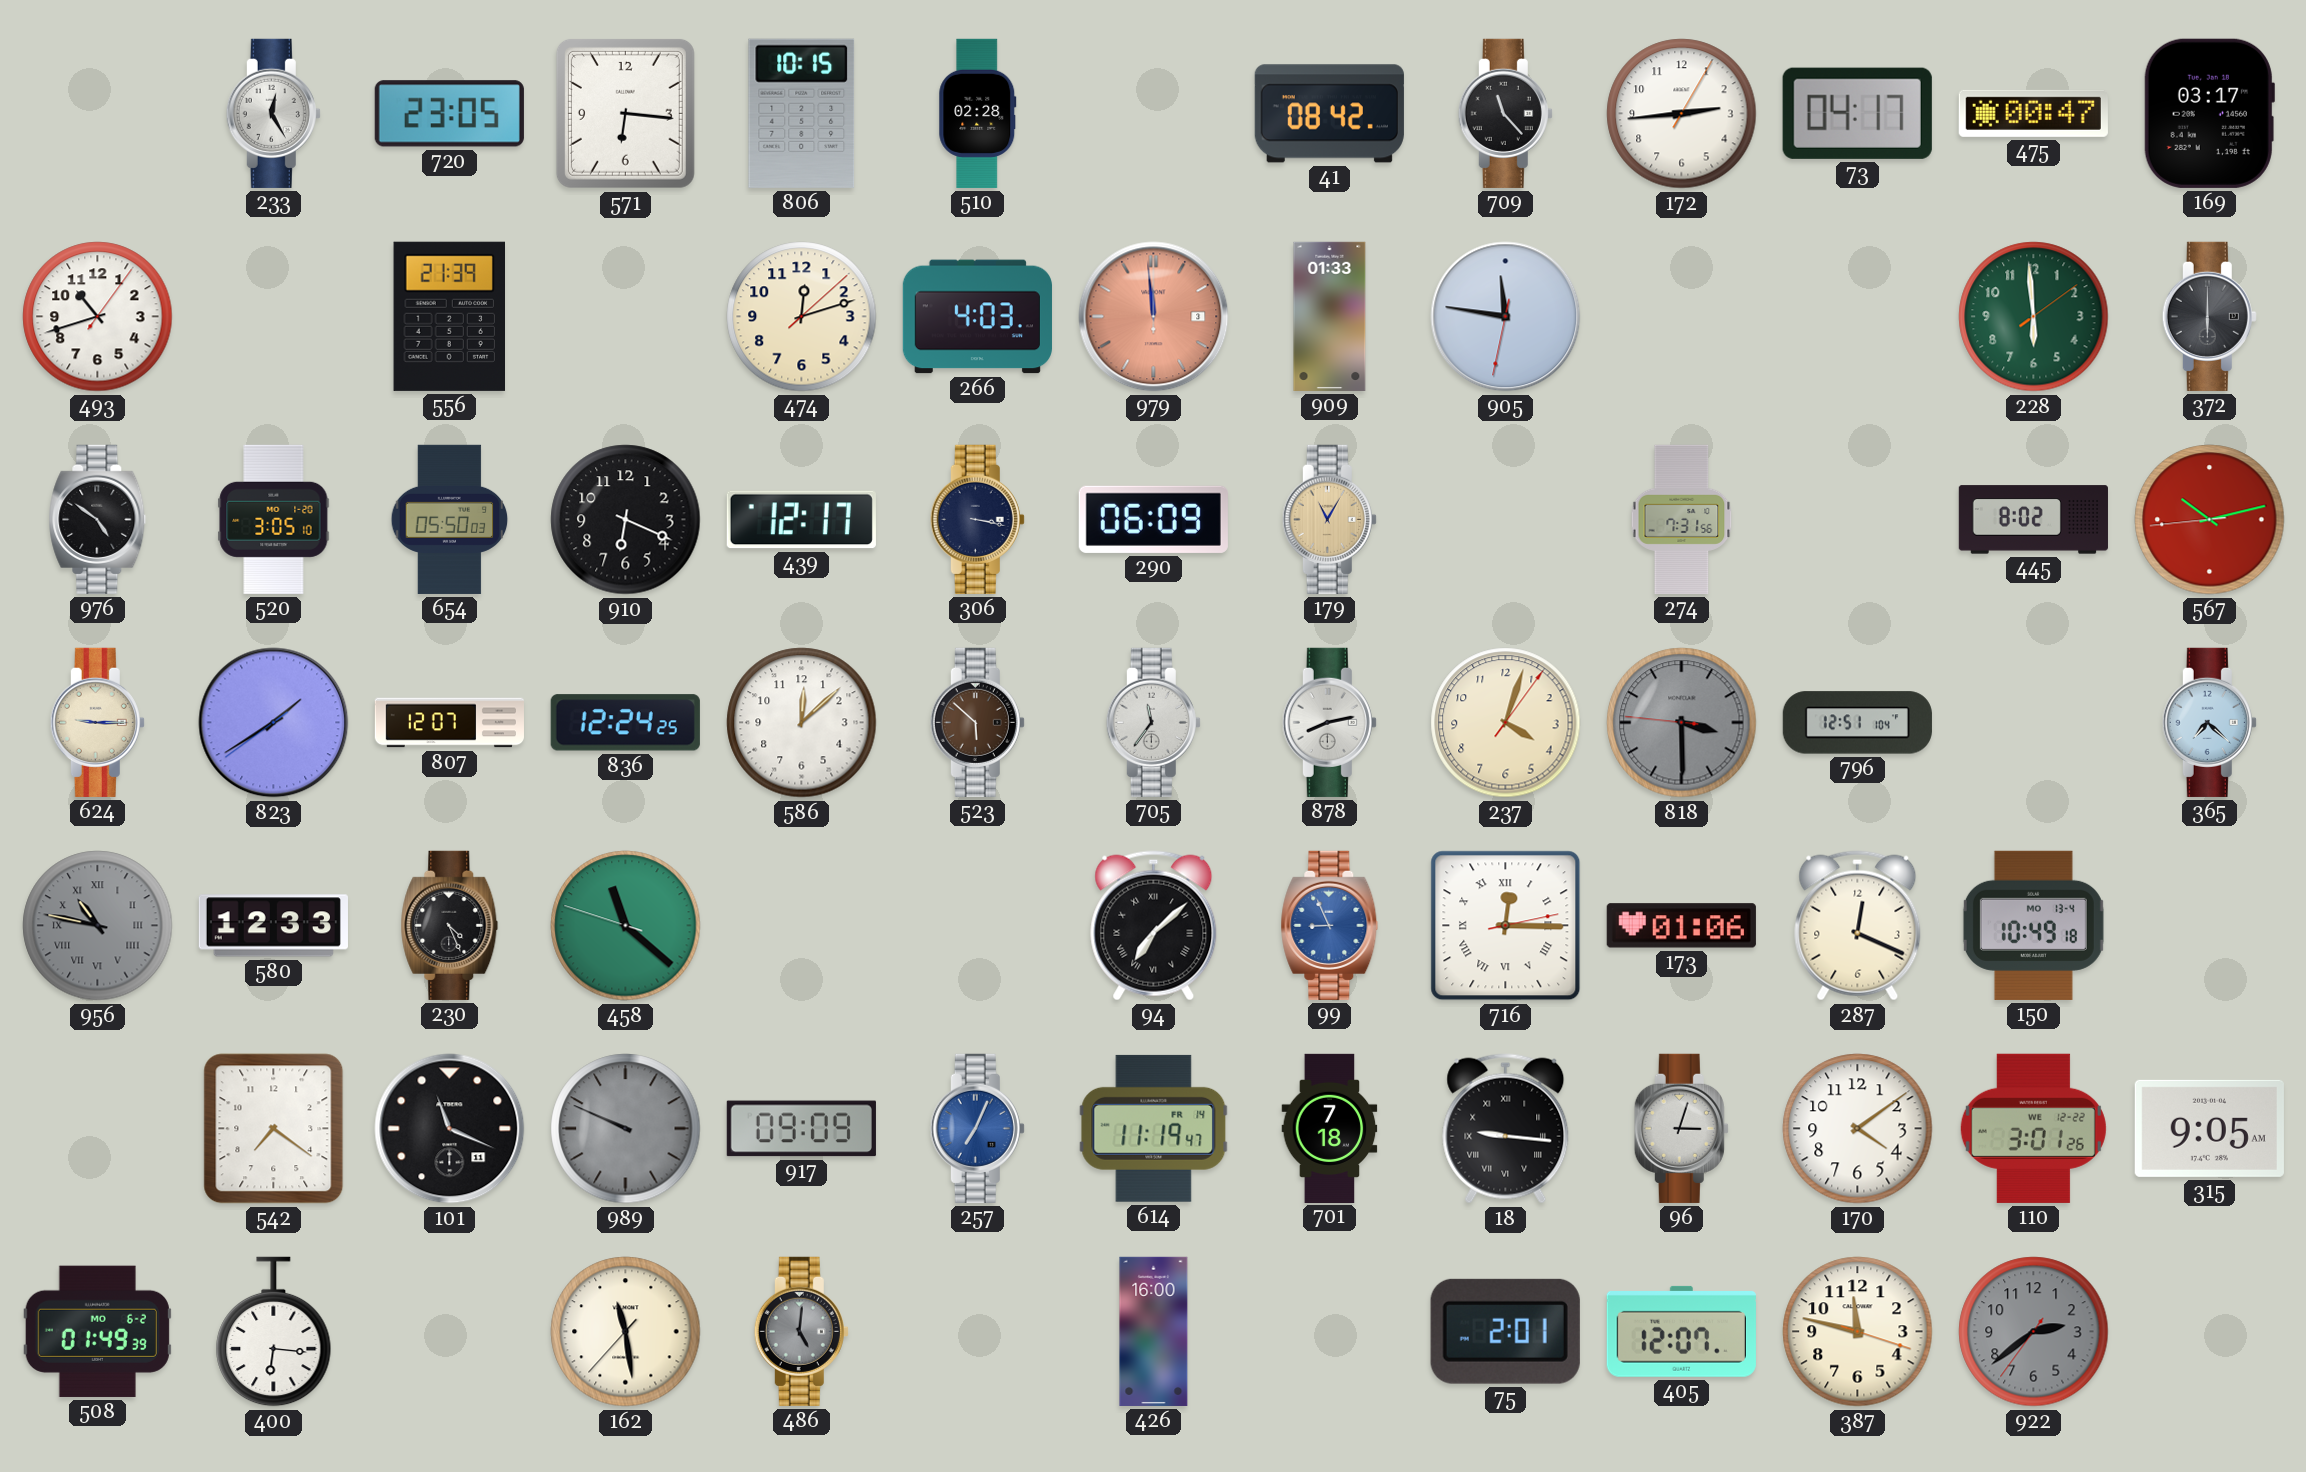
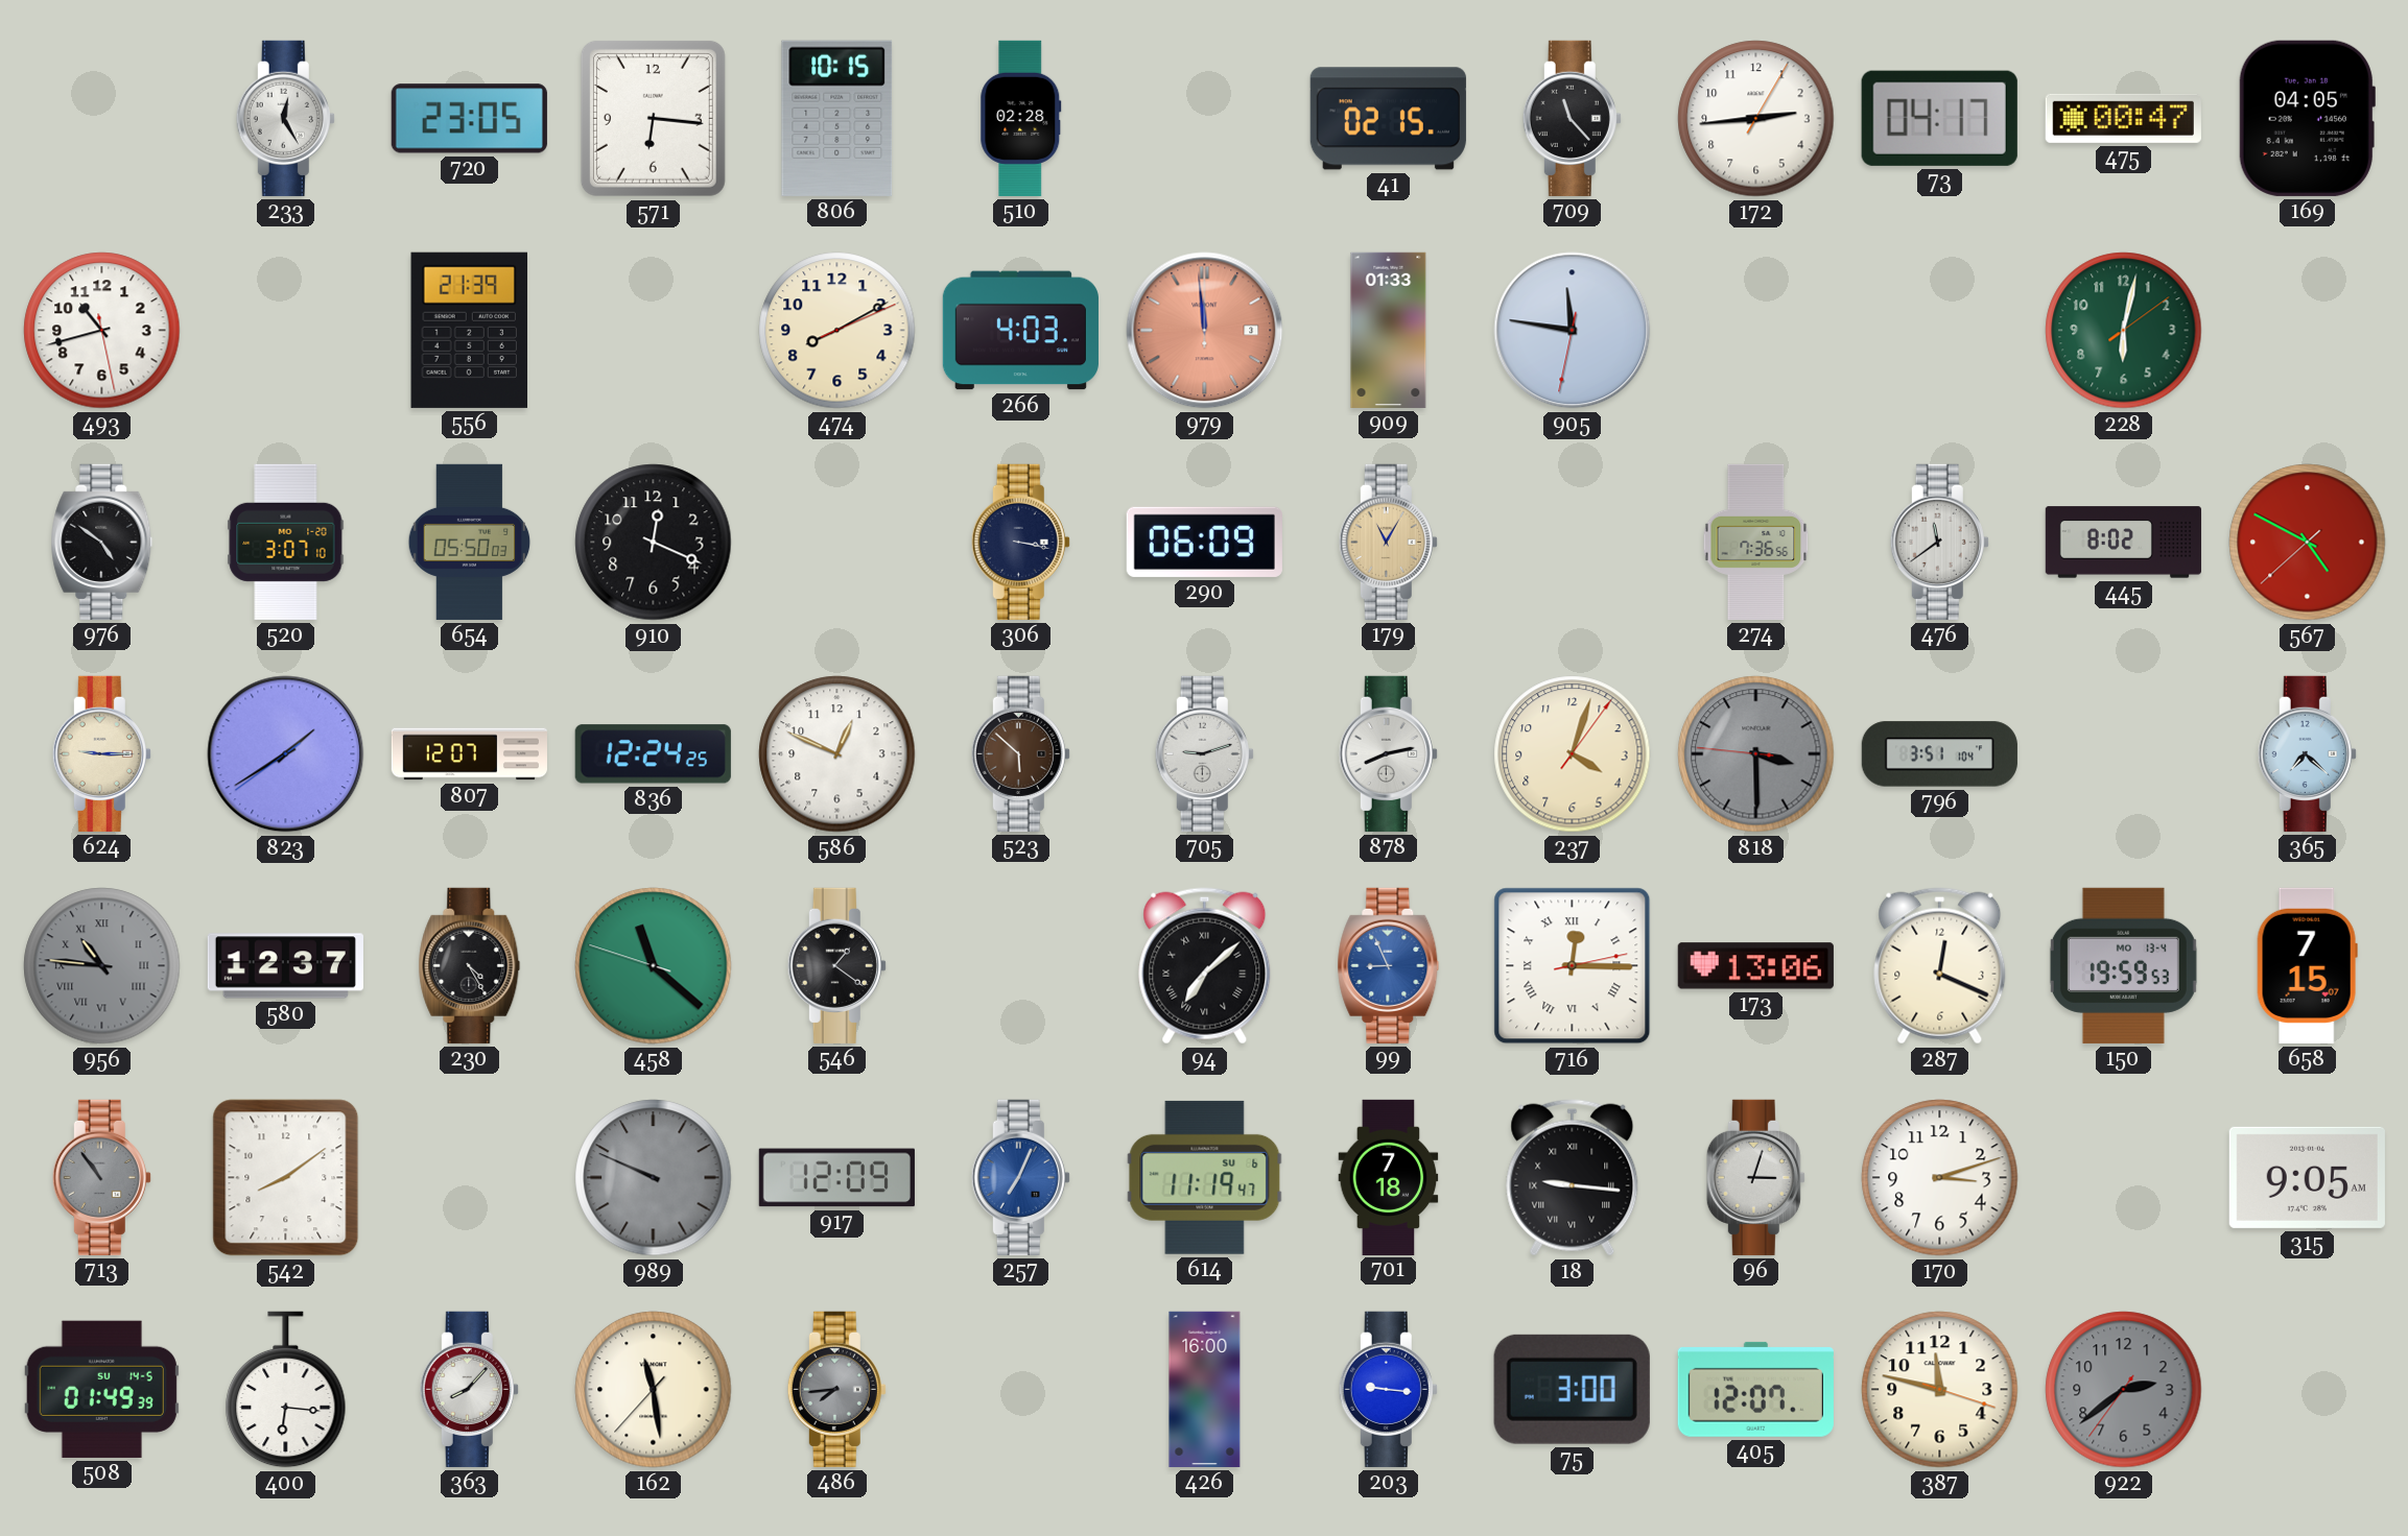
41: 08:42 -> 02:15 (1388, 119)
169: 03:17 -> 04:05 (2307, 118)
493: 10:42:06 -> 10:42:28 (102, 331)
474: 12:12 -> 8:10 (837, 331)
228: 5:59 -> 6:02 (2124, 331)
372: 6:00 -> none (2209, 316)
520: 3:05 -> 3:07 (286, 542)
910: 6:19 -> 12:19 (654, 543)
439: 12:17 -> none (801, 520)
274: 7:31 -> 7:36 (1756, 542)
476: none -> 11:39 (1939, 542)
567: 10:12 -> 4:49 (2308, 543)
586: 12:08 -> 12:49 (837, 754)
705: 11:36 -> 9:12 (1204, 753)
796: 12:51 -> 3:51 (1939, 754)
956: 10:47 -> 10:46 (102, 966)
580: 12:33 -> 12:37 (285, 966)
230: 4:26 -> 4:25 (470, 965)
546: none -> 1:21 (836, 965)
173: 01:06 -> 13:06 (1755, 966)
150: 10:49 -> 19:59 (2123, 965)
658: none -> 7:15 (2307, 965)
713: none -> 10:54 (101, 1177)
542: 7:21 -> 8:09 (286, 1178)
101: 11:19 -> none (450, 1129)
917: 09:09 -> 12:09 (836, 1178)
614 date: FR 14 -> SU 6 (1205, 1177)
170: 4:09 -> 3:12 (1940, 1178)
110: 3:01 -> none (2033, 1128)
508 date: MO 6-2 -> SU 14-5 (101, 1389)
363: none -> 8:07 (469, 1389)
486: 5:01 -> 7:44 (836, 1389)
203: none -> 9:16 (1388, 1389)
75: 2:01 -> 3:00 (1572, 1389)
